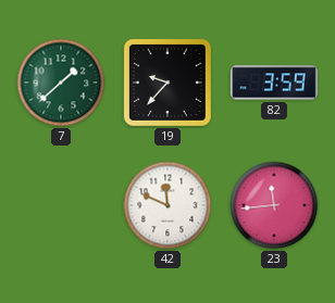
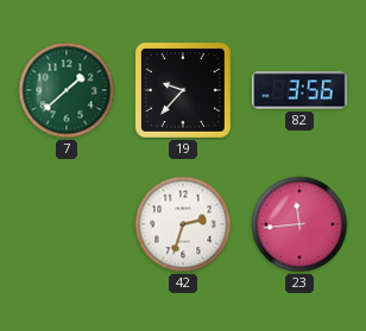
82: 3:59 -> 3:56 (299, 90)
42: 11:49 -> 2:33 (183, 224)
